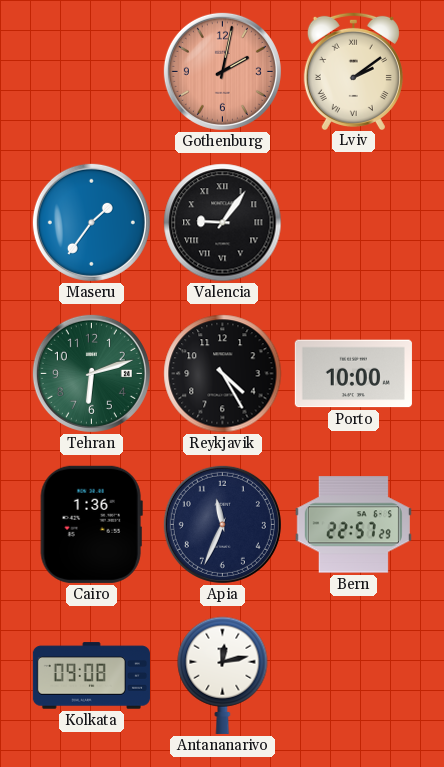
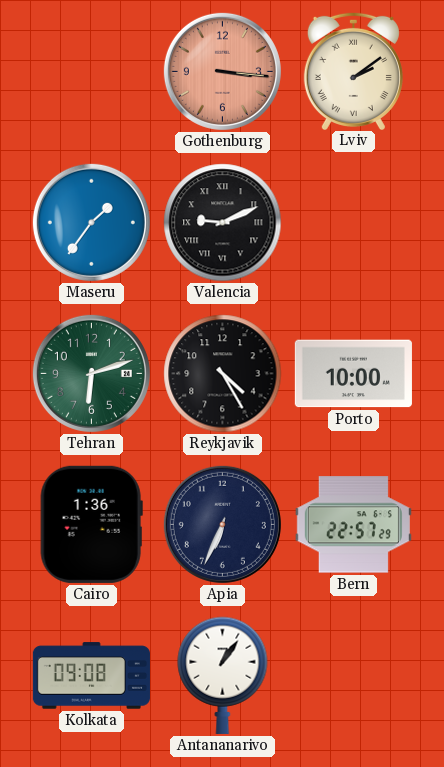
Gothenburg: 2:02 -> 3:16 (222, 71)
Valencia: 9:06 -> 9:11 (223, 223)
Apia: 11:34 -> 6:34 (222, 524)
Antananarivo: 12:13 -> 1:06 (223, 675)
